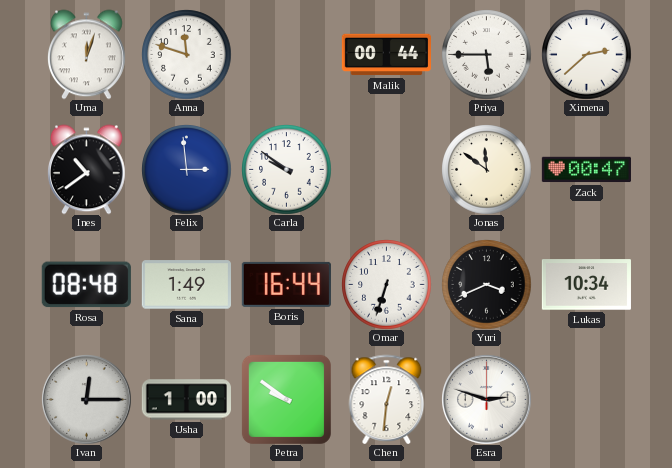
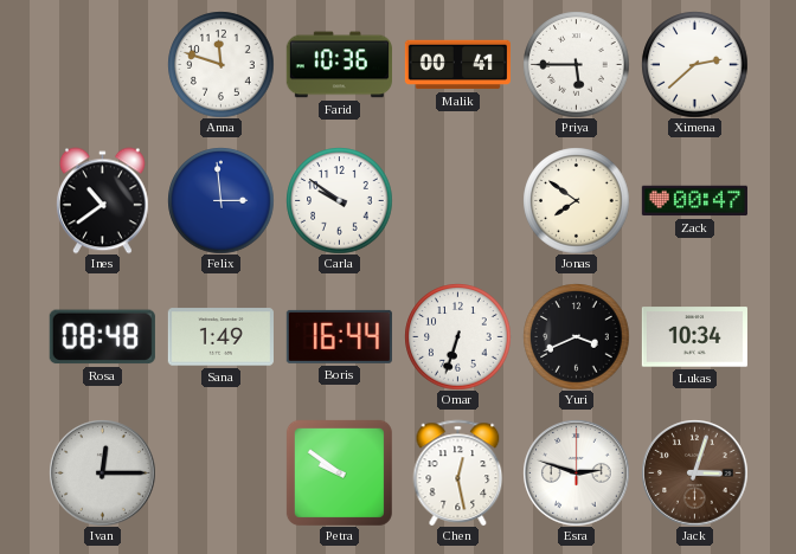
Uma: 12:03 -> none (86, 54)
Farid: none -> 10:36 (339, 65)
Malik: 00:44 -> 00:41 (457, 65)
Jonas: 11:51 -> 7:51 (576, 200)
Usha: 1:00 -> none (186, 400)
Chen: 12:31 -> 12:28 (458, 472)
Jack: none -> 3:03 (694, 472)
